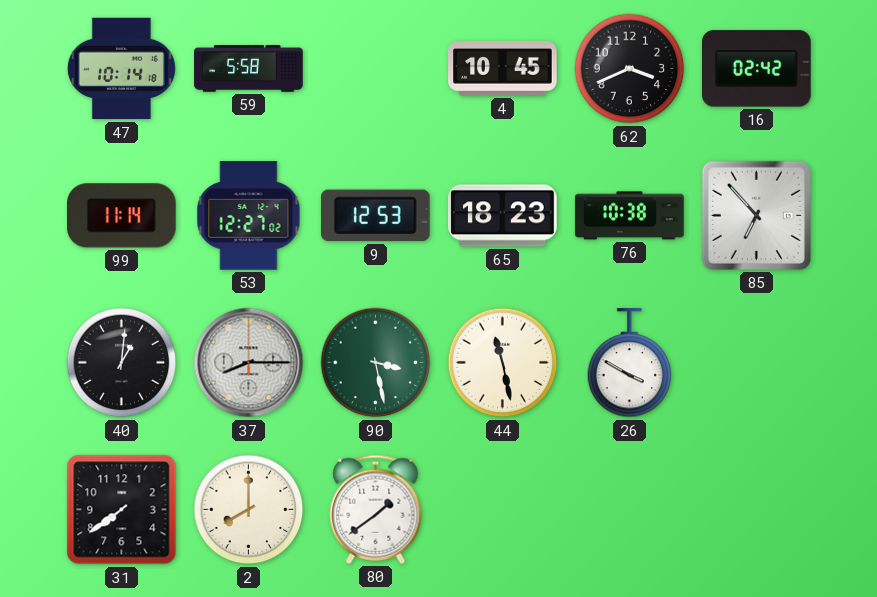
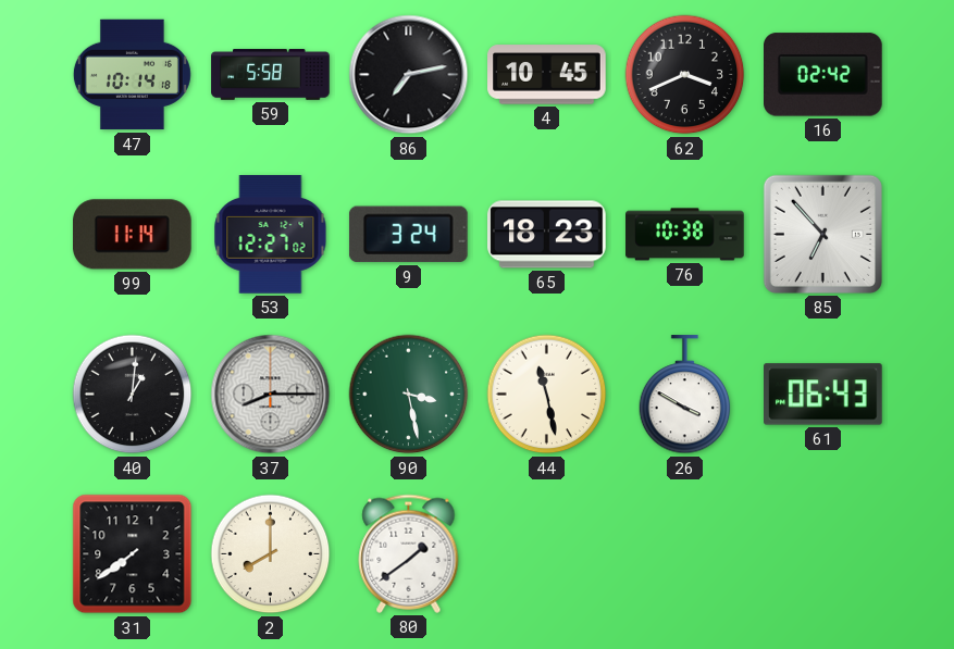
86: none -> 7:13 (409, 75)
9: 12:53 -> 3:24 (408, 235)
61: none -> 06:43 (823, 395)
